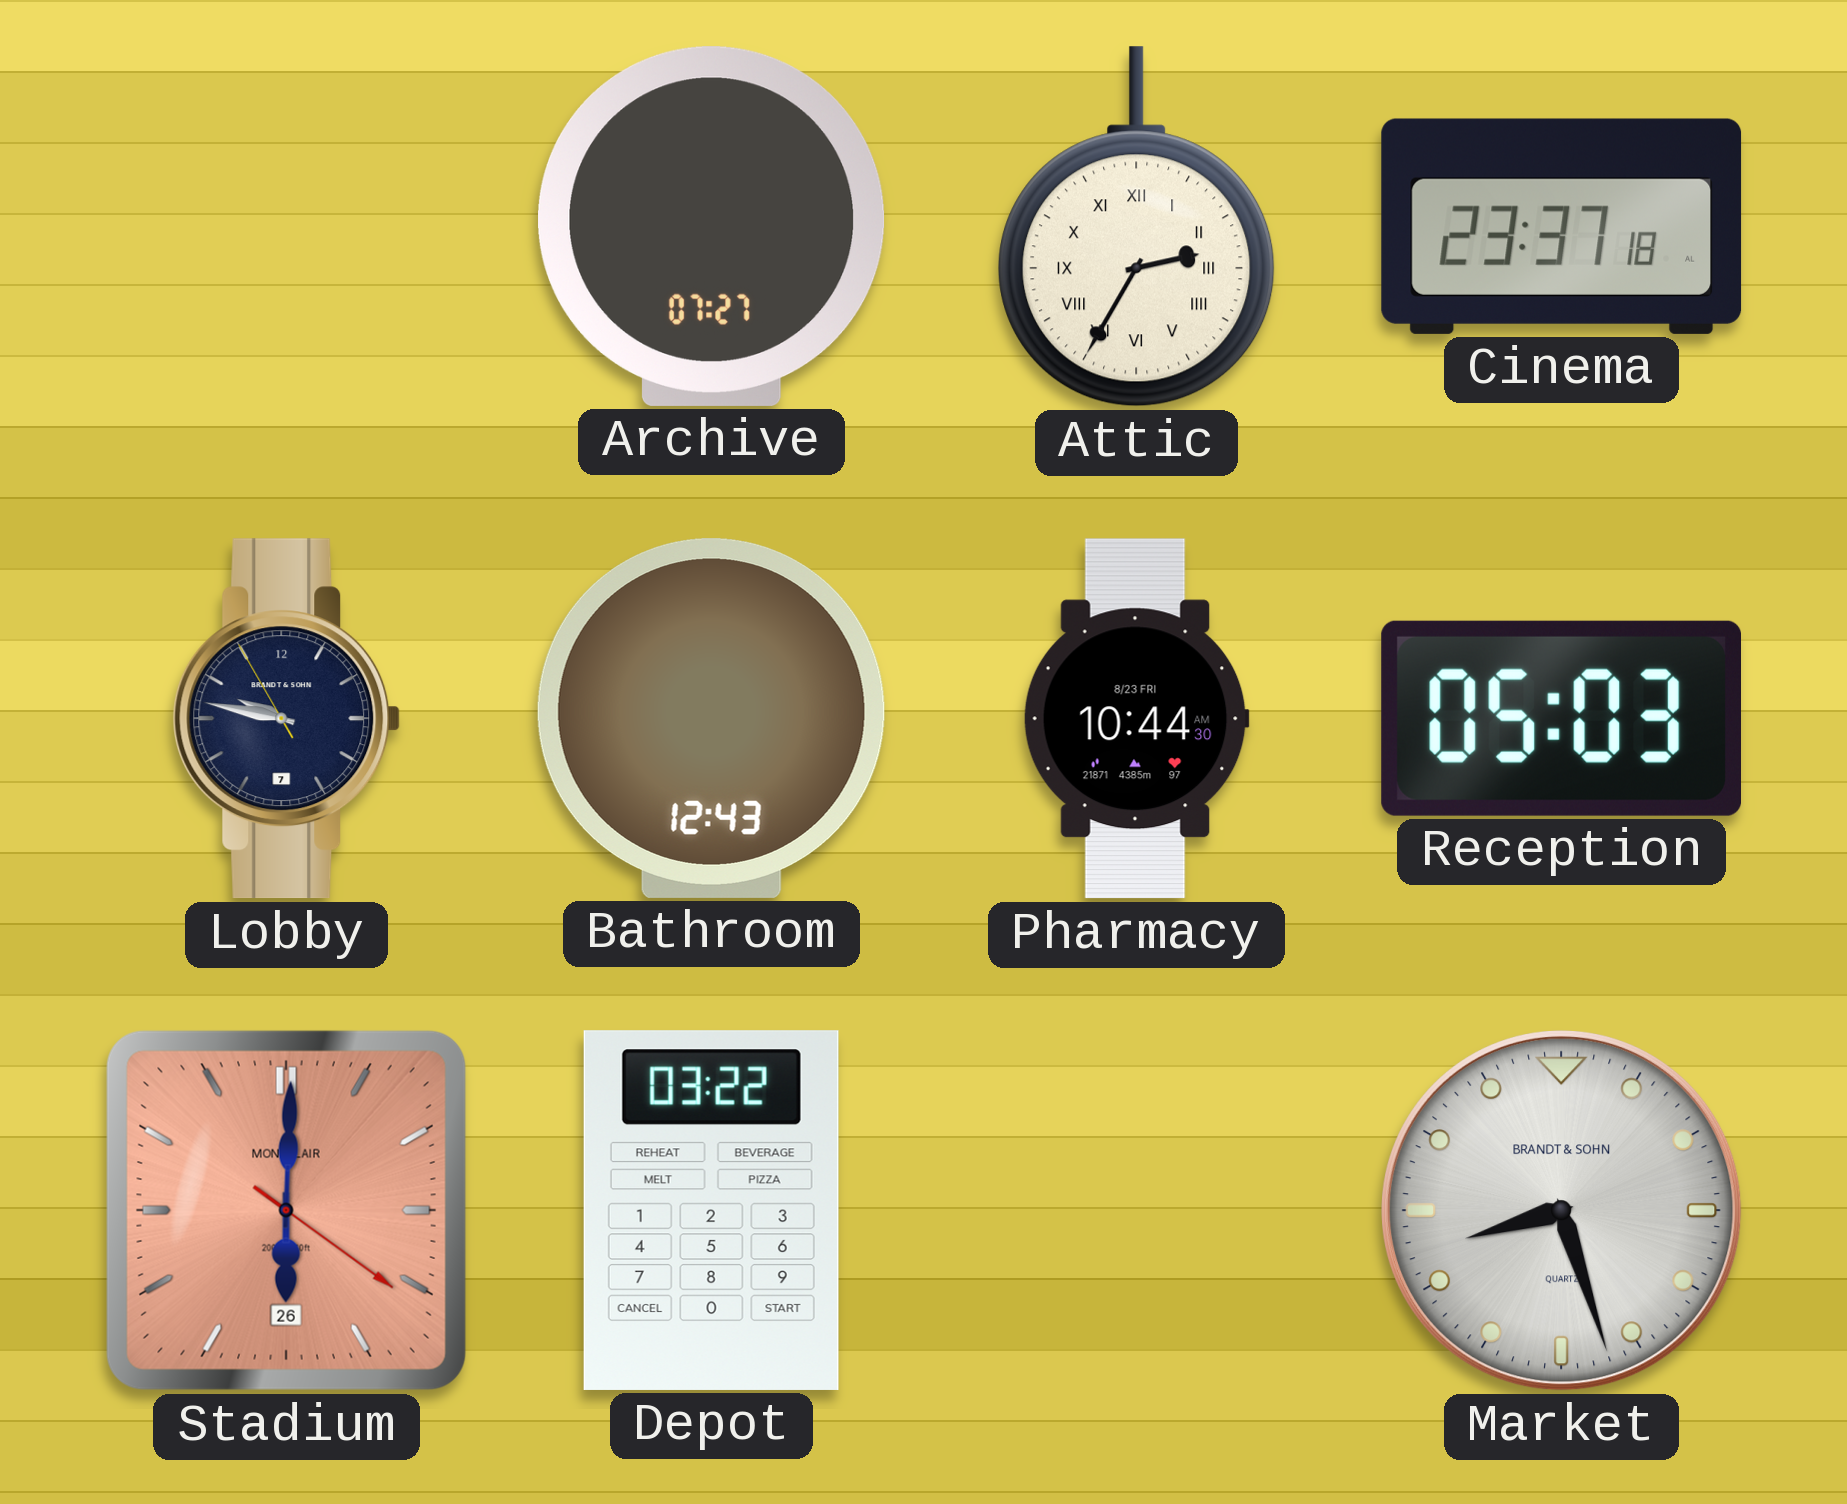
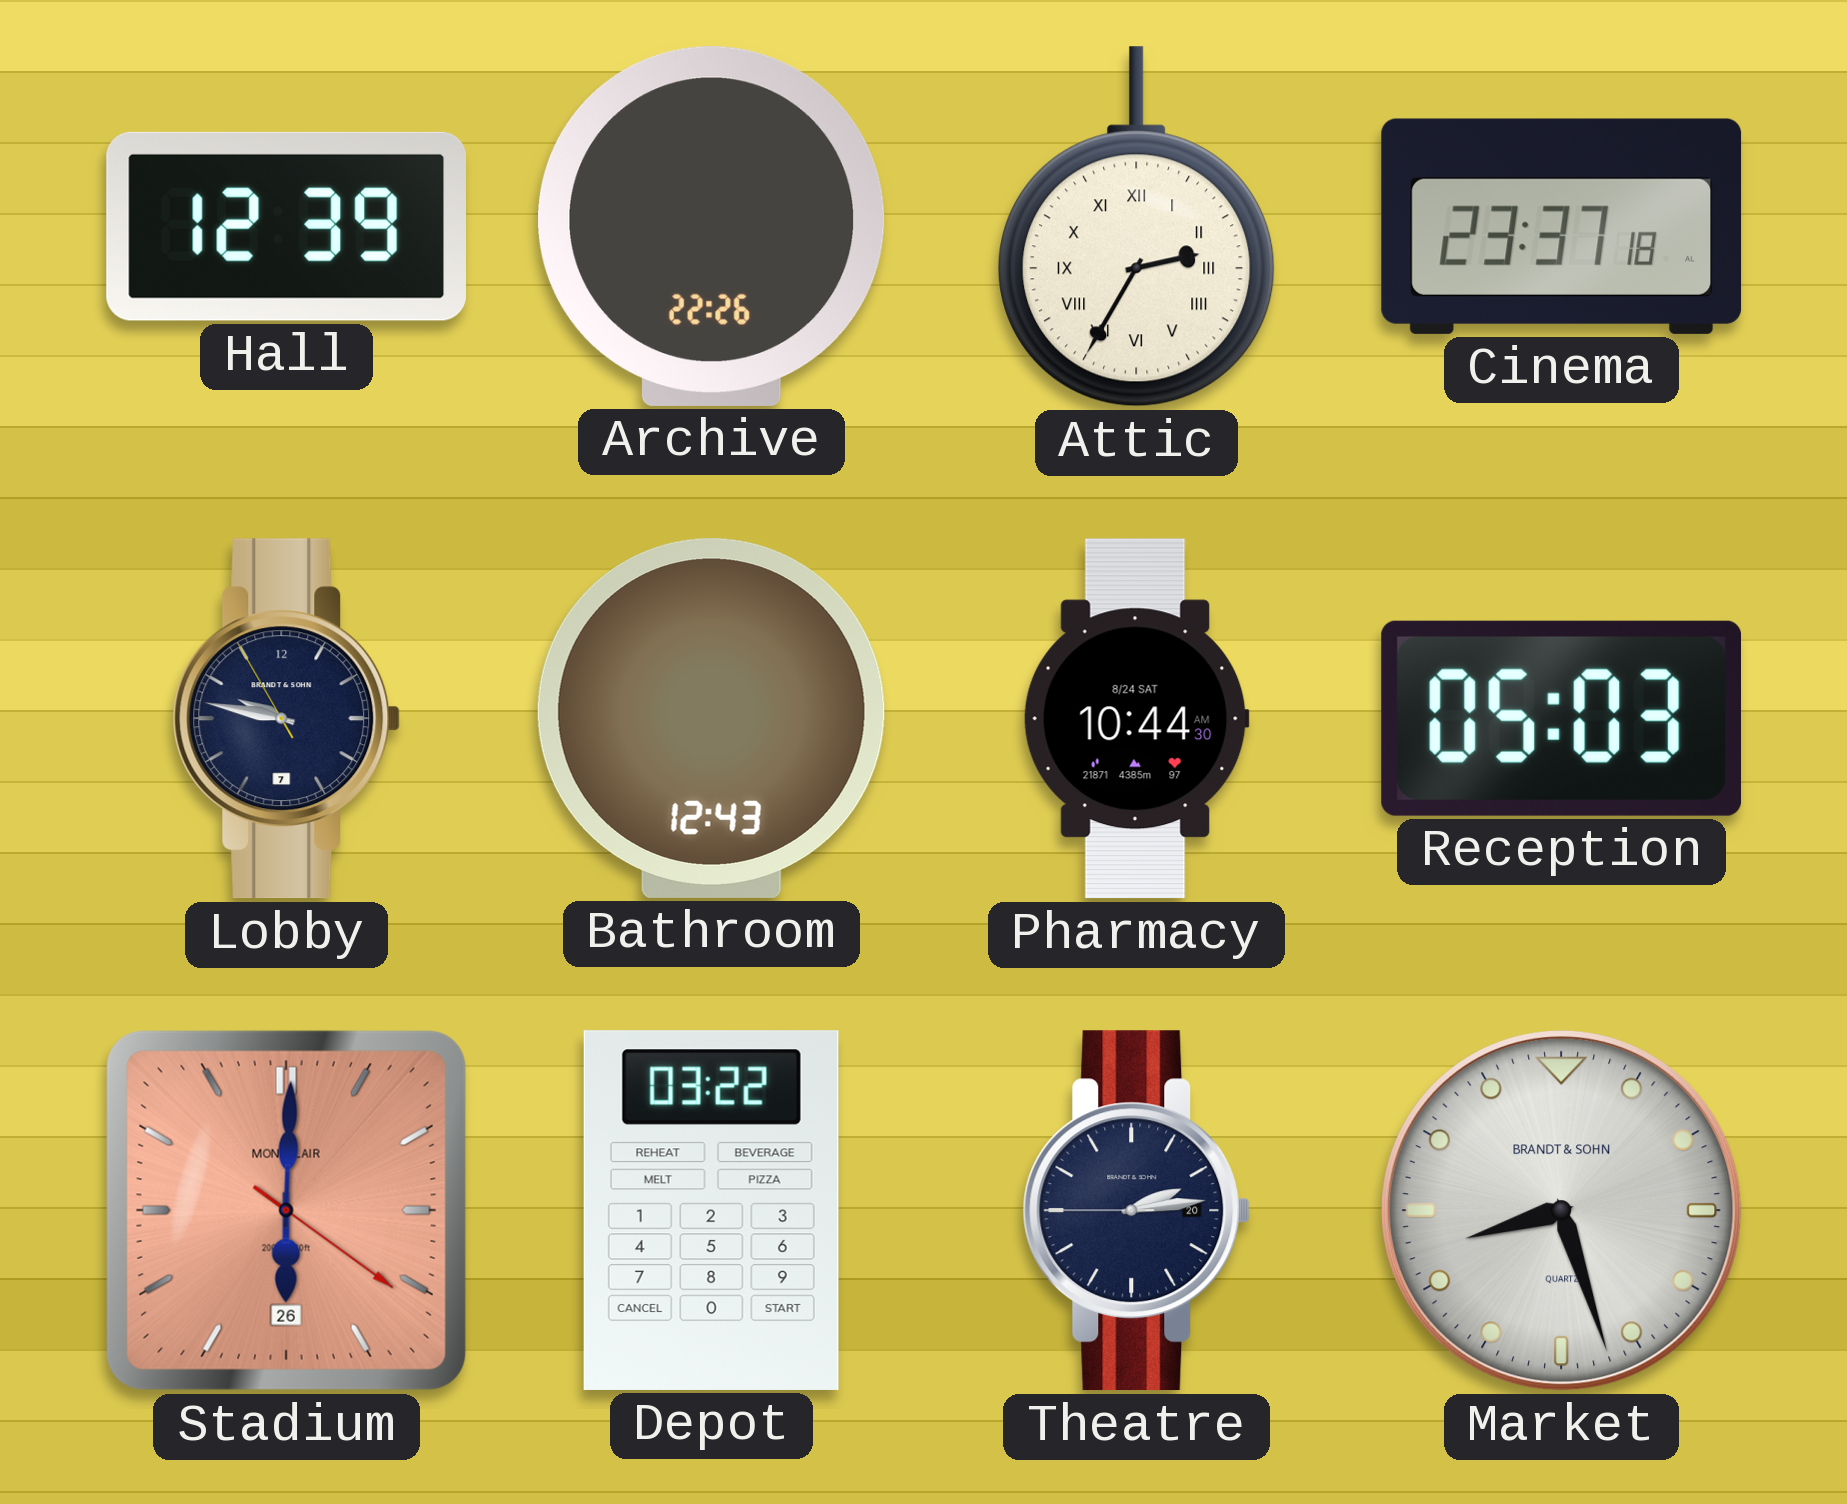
Hall: none -> 12:39 (286, 226)
Archive: 07:27 -> 22:26 (712, 226)
Pharmacy date: 8/23 FRI -> 8/24 SAT (1136, 719)
Theatre: none -> 2:13 (1137, 1211)
